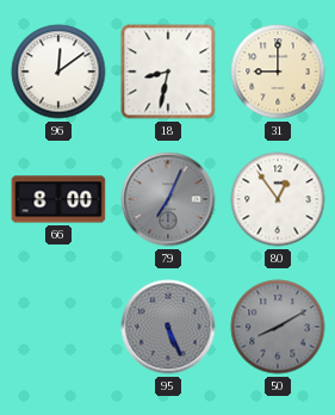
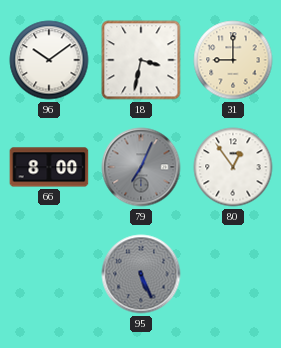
96: 12:09 -> 10:09 (49, 60)
18: 8:32 -> 3:32 (141, 60)
50: 8:10 -> none (278, 327)
